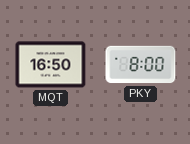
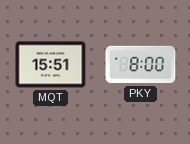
MQT: 16:50 -> 15:51 (51, 65)
